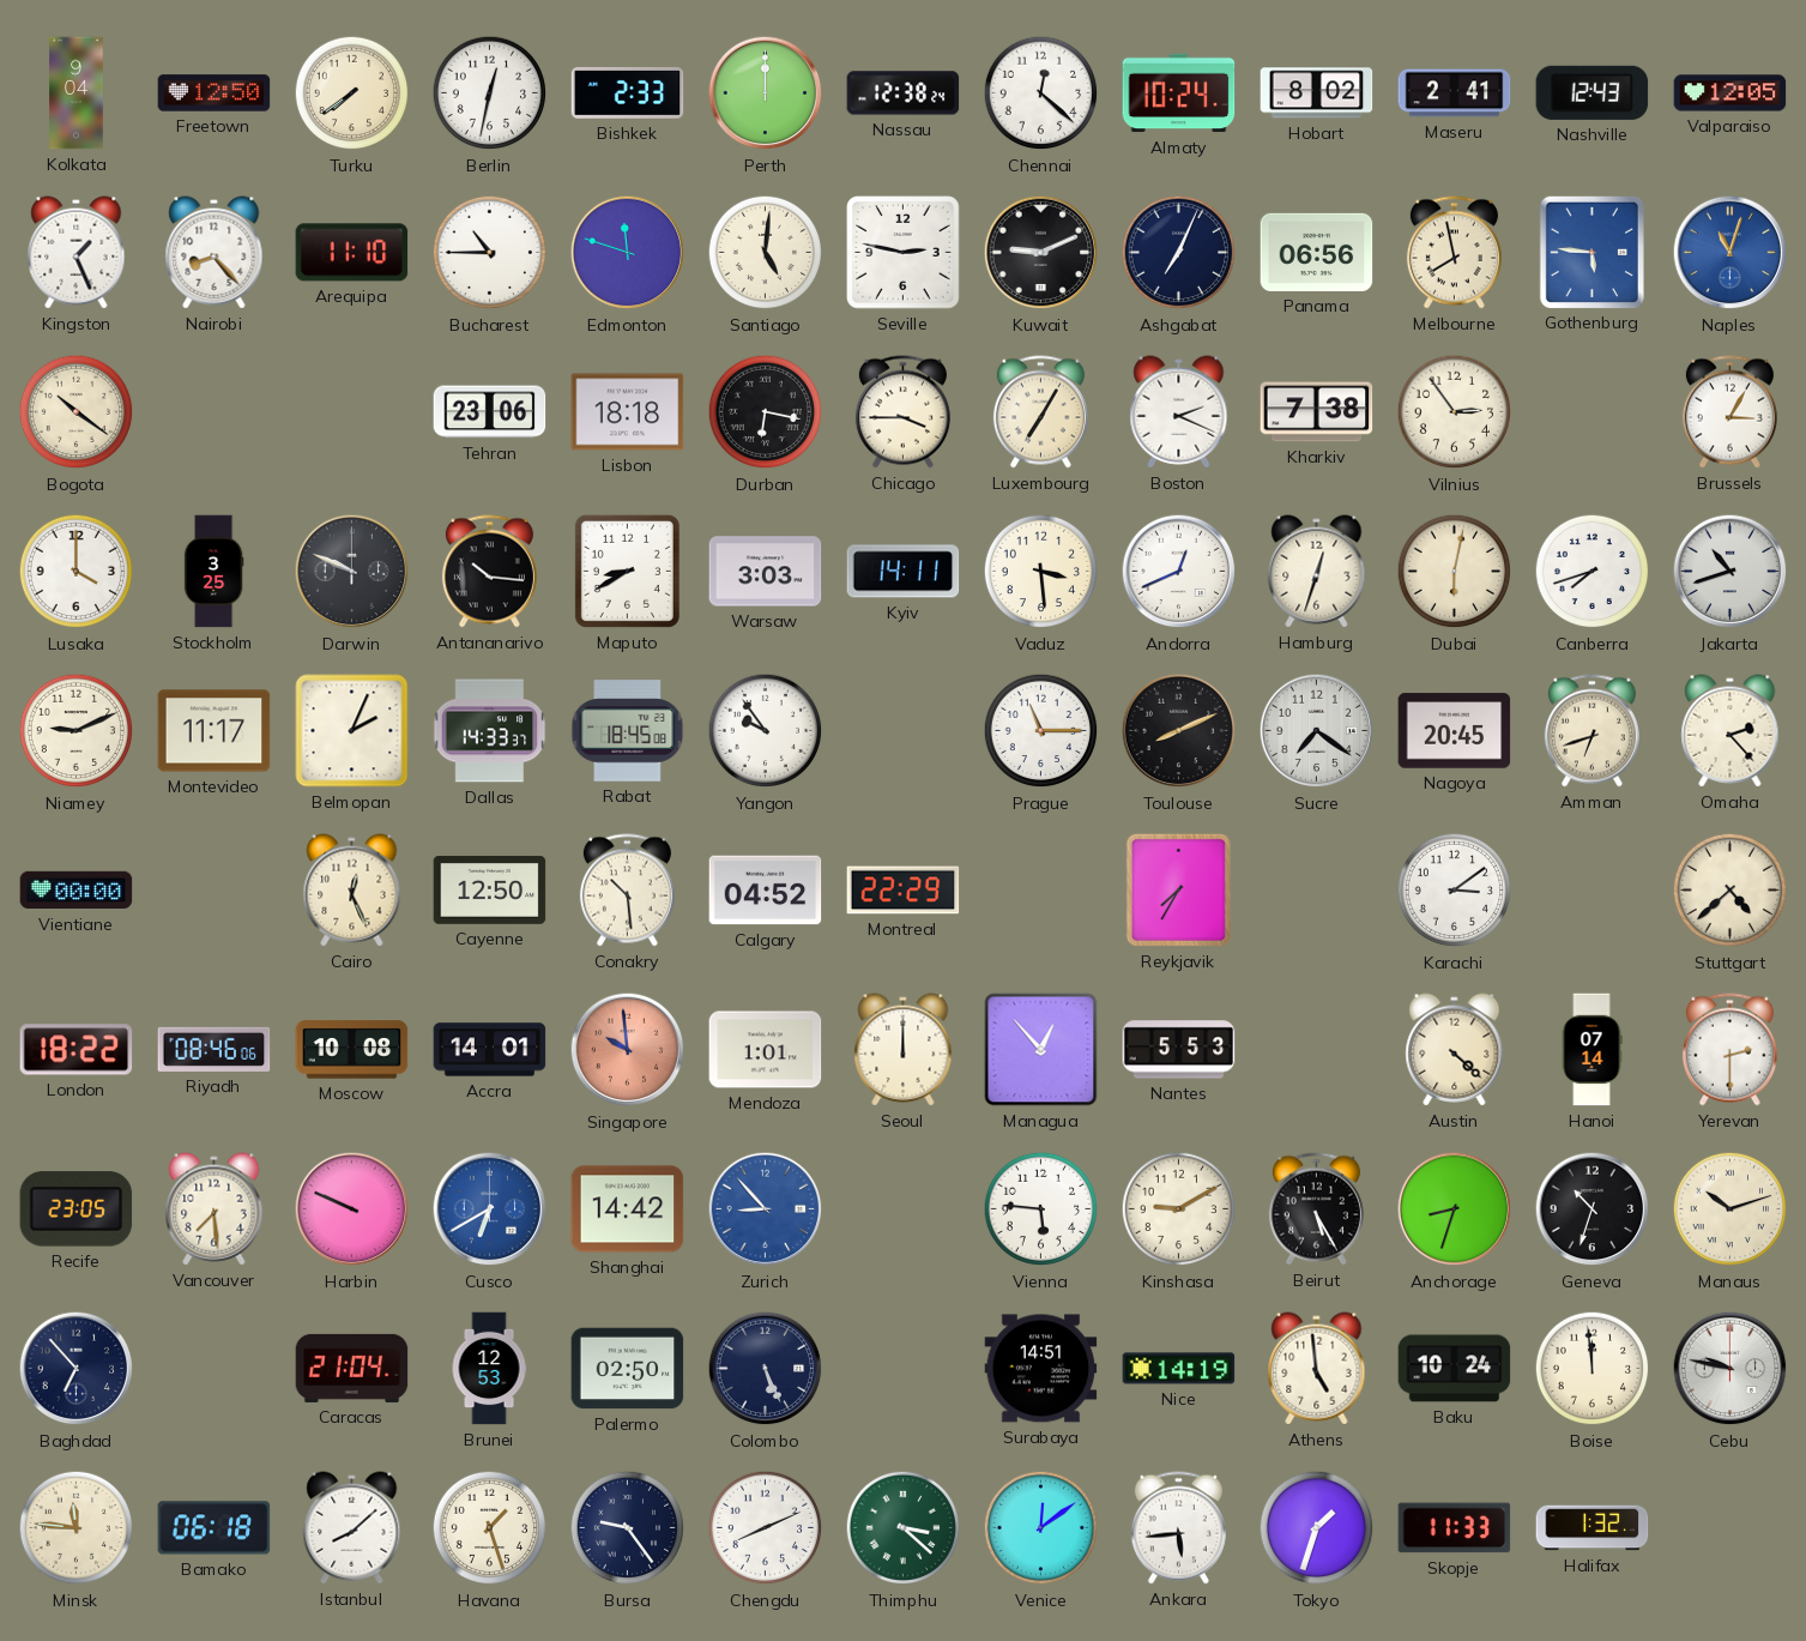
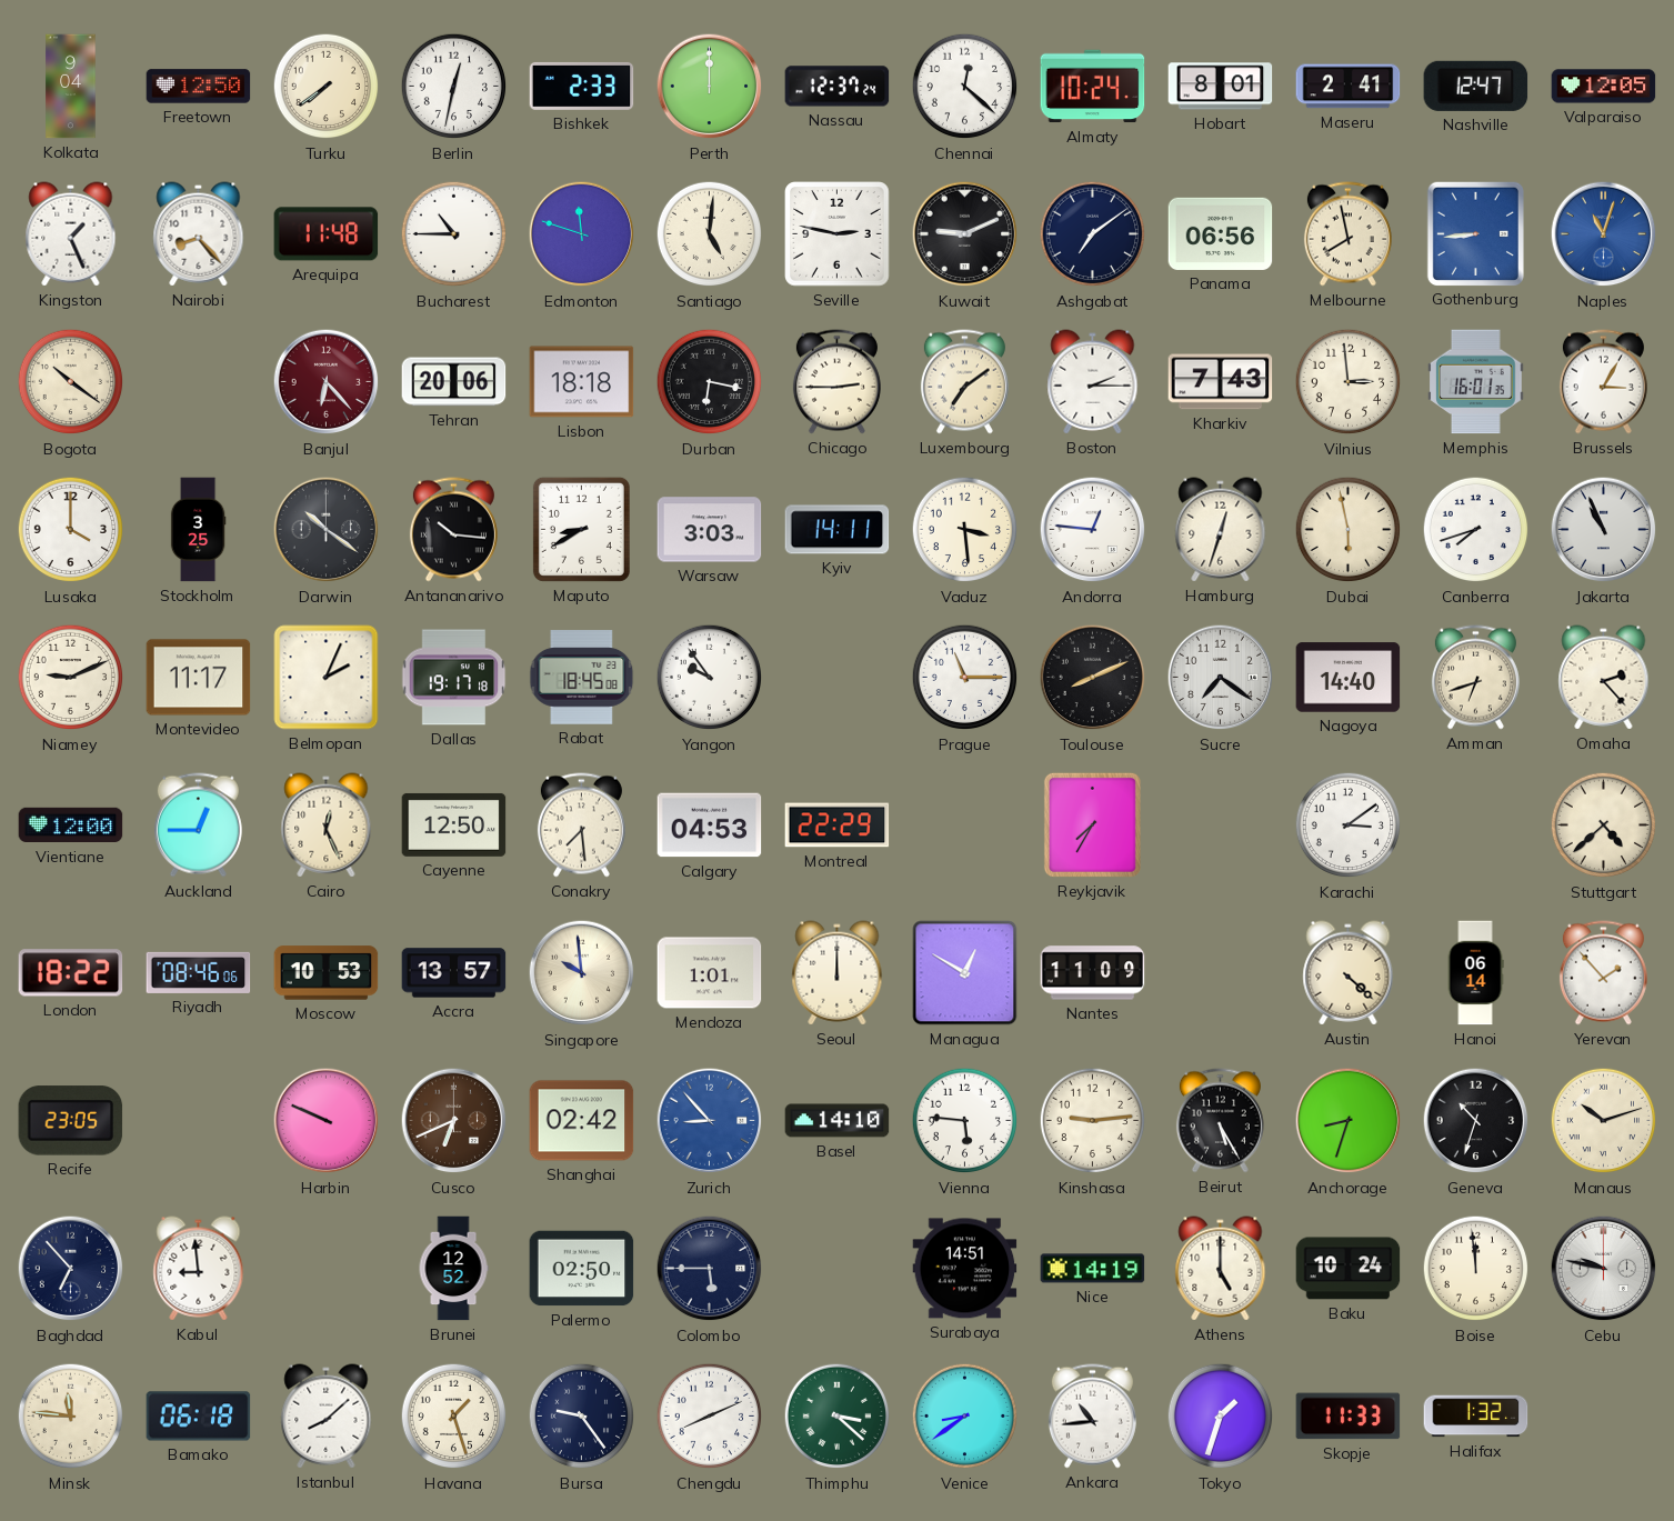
Nassau: 12:38 -> 12:37 (838, 87)
Hobart: 8:02 -> 8:01 (1221, 87)
Nashville: 12:43 -> 12:47 (1476, 86)
Arequipa: 11:10 -> 11:48 (327, 234)
Ashgabat: 7:04 -> 7:09 (1093, 234)
Gothenburg: 5:46 -> 8:44 (1475, 233)
Banjul: none -> 6:23 (327, 382)
Tehran: 23:06 -> 20:06 (454, 382)
Chicago: 3:45 -> 2:45 (836, 382)
Luxembourg: 7:05 -> 7:09 (964, 382)
Boston: 2:19 -> 2:15 (1093, 382)
Kharkiv: 7:38 -> 7:43 (1221, 382)
Vilnius: 2:54 -> 2:59 (1349, 382)
Memphis: none -> 16:01 (1476, 382)
Darwin: 9:49 -> 10:21 (327, 530)
Andorra: 12:41 -> 12:46 (1093, 530)
Dubai: 6:02 -> 5:58 (1349, 530)
Jakarta: 10:42 -> 10:56 (1604, 530)
Dallas: 14:33 -> 19:17 (454, 678)
Nagoya: 20:45 -> 14:40 (1349, 678)
Vientiane: 00:00 -> 12:00 (71, 825)
Auckland: none -> 12:45 (198, 825)
Conakry: 10:29 -> 7:29 (581, 825)
Calgary: 04:52 -> 04:53 (710, 825)
Moscow: 10:08 -> 10:53 (327, 973)
Accra: 14:01 -> 13:57 (454, 973)
Singapore dial: salmon -> cream (582, 973)
Managua: 12:53 -> 12:50 (965, 973)
Nantes: 5:53 -> 11:09 (1093, 973)
Hanoi: 07:14 -> 06:14 (1475, 973)
Yerevan: 2:30 -> 1:53 (1603, 973)
Vancouver: 7:29 -> none (215, 1209)
Cusco: 6:40 -> 6:41 (454, 1121)
Cusco dial: blue -> brown (454, 1121)
Shanghai: 14:42 -> 02:42 (582, 1121)
Basel: none -> 14:10 (838, 1121)
Kinshasa: 9:10 -> 9:14 (1093, 1121)
Kabul: none -> 8:59 (199, 1269)
Caracas: 21:04 -> none (352, 1368)
Brunei: 12:53 -> 12:52 (453, 1269)
Colombo: 5:26 -> 5:45 (710, 1269)
Athens: 4:59 -> 5:00 (1221, 1269)
Venice: 12:09 -> 8:39 (965, 1417)
Ankara: 5:44 -> 10:44 (1092, 1417)
